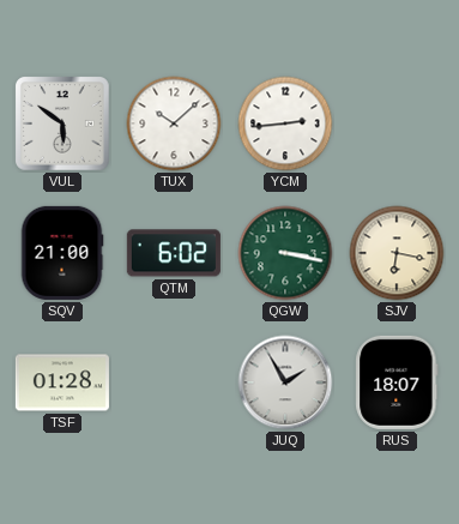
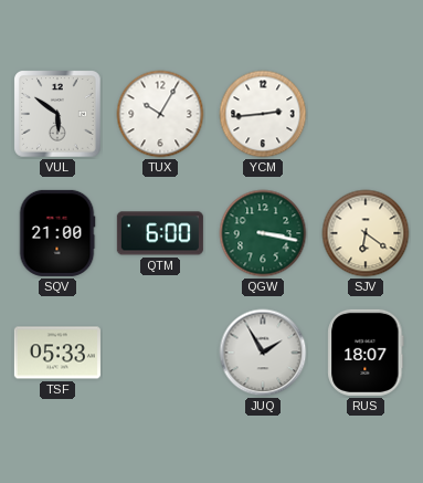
TUX: 10:08 -> 10:05 (160, 114)
QTM: 6:02 -> 6:00 (160, 233)
SJV: 6:17 -> 6:21 (366, 233)
TSF: 01:28 -> 05:33 (57, 353)
